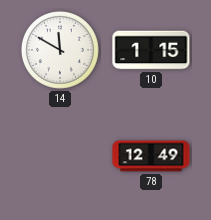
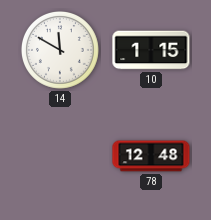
78: 12:49 -> 12:48 (151, 156)
